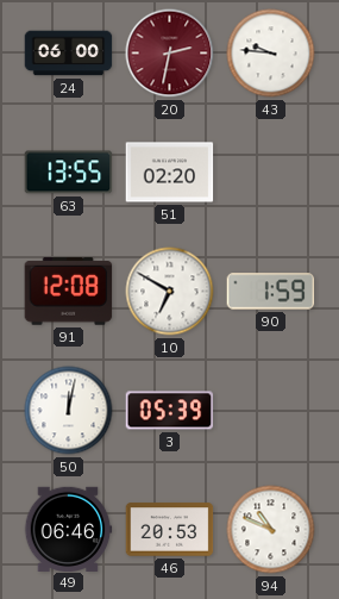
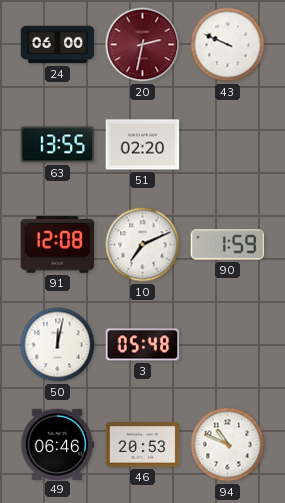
43: 9:46 -> 9:49 (228, 45)
10: 6:50 -> 7:11 (143, 245)
3: 05:39 -> 05:48 (143, 345)
